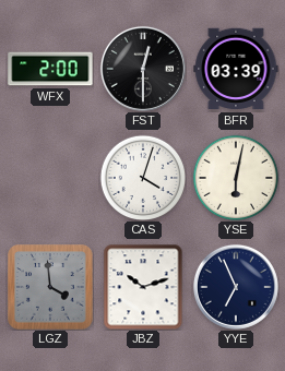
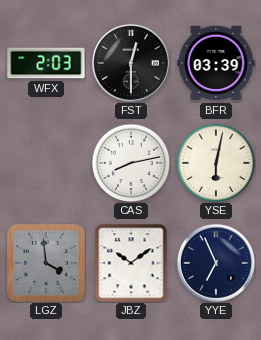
WFX: 2:00 -> 2:03 (46, 63)
CAS: 4:03 -> 8:13 (131, 163)
JBZ: 10:12 -> 10:09 (131, 263)
